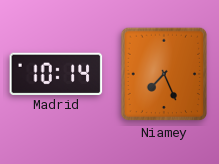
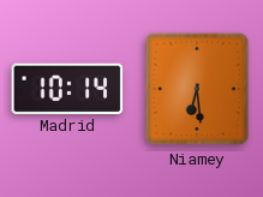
Niamey: 7:26 -> 6:29 (197, 89)
